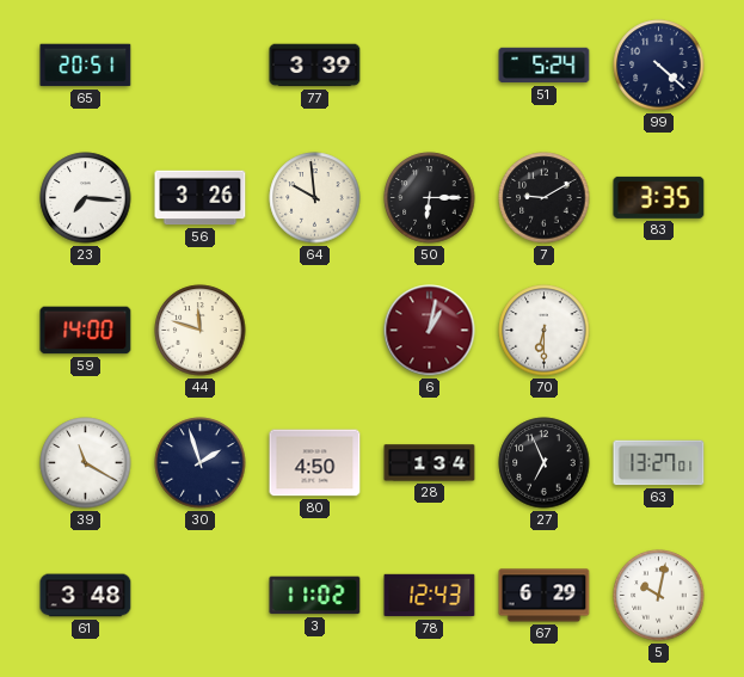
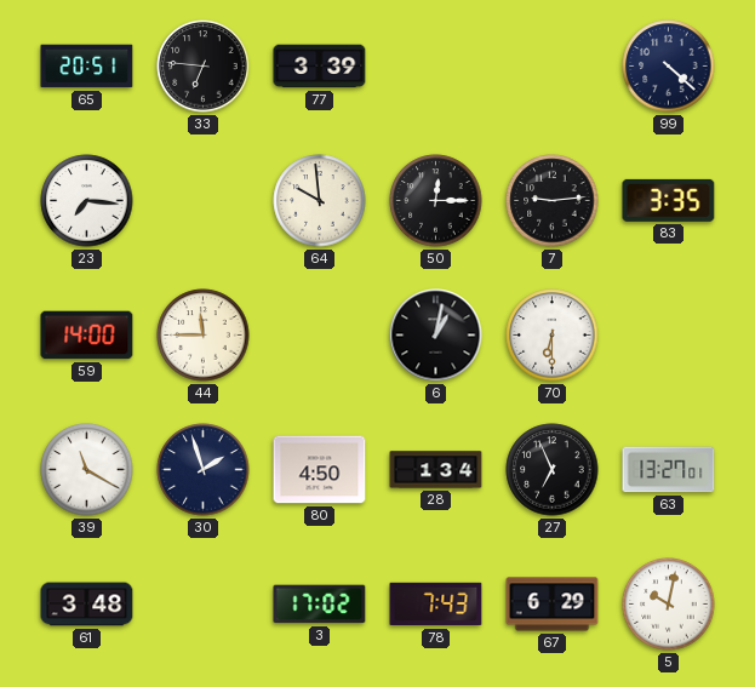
33: none -> 6:46 (204, 67)
51: 5:24 -> none (545, 66)
56: 3:26 -> none (201, 198)
50: 6:15 -> 12:15 (436, 201)
7: 9:10 -> 9:14 (553, 201)
44: 11:48 -> 11:45 (204, 336)
6 dial: burgundy -> black (436, 336)
3: 11:02 -> 17:02 (320, 605)
78: 12:43 -> 7:43 (436, 605)
